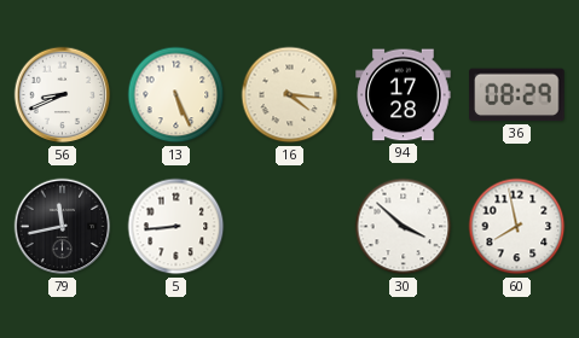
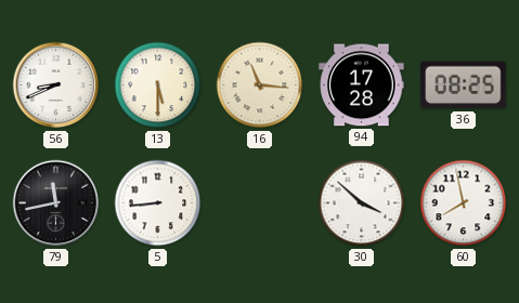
13: 5:26 -> 5:30 (158, 85)
16: 4:16 -> 11:16 (260, 85)
36: 08:29 -> 08:25 (464, 85)
